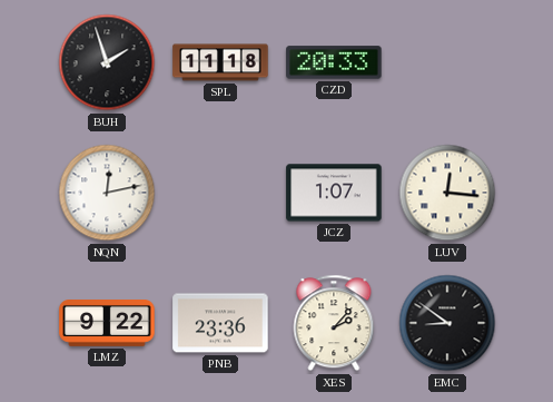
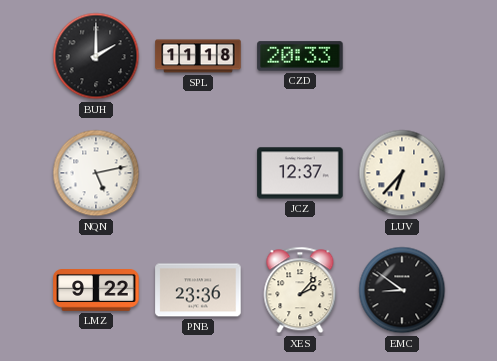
BUH: 1:57 -> 2:00 (96, 56)
NQN: 12:13 -> 5:13 (96, 173)
JCZ: 1:07 -> 12:37 (300, 173)
LUV: 12:16 -> 6:37 (402, 173)
